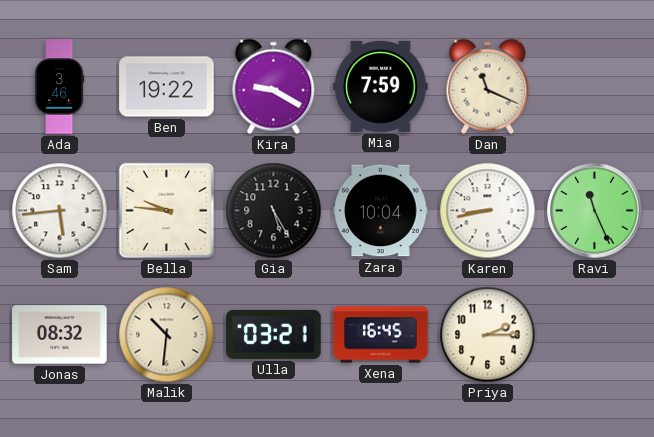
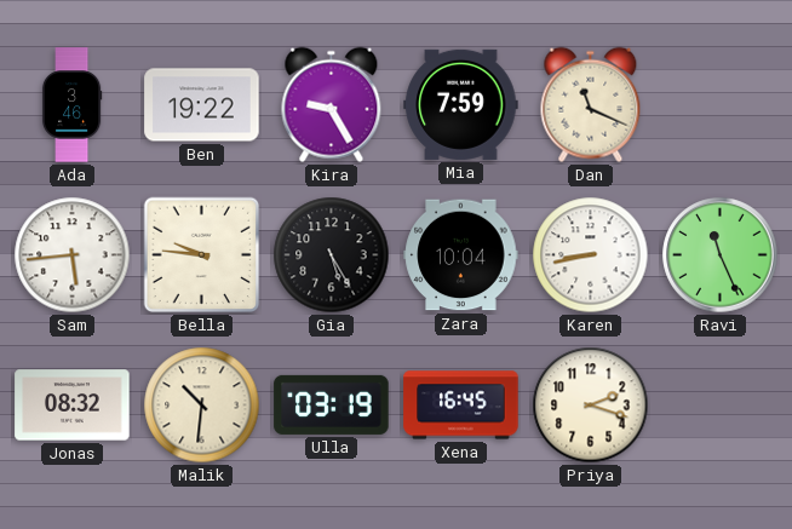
Kira: 9:20 -> 9:25 (332, 105)
Ulla: 03:21 -> 03:19 (332, 404)
Priya: 2:15 -> 2:18 (591, 406)
